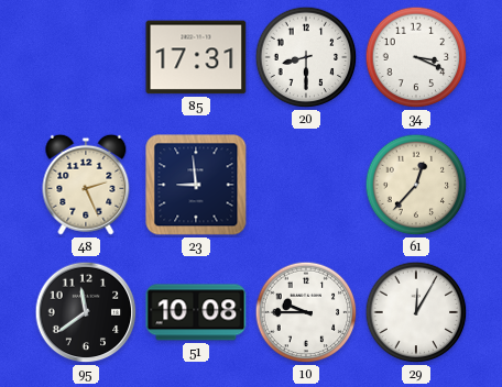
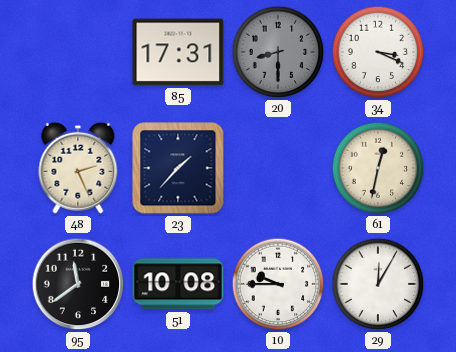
20 dial: white -> grey (278, 52)
23: 8:59 -> 1:37 (178, 168)
61: 12:37 -> 12:32 (378, 168)
